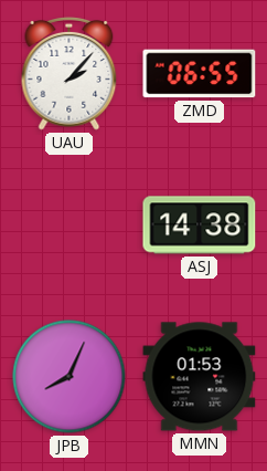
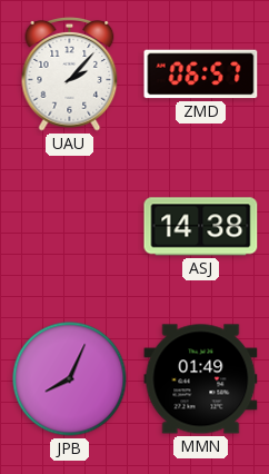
ZMD: 06:55 -> 06:57 (201, 75)
MMN: 01:53 -> 01:49 (201, 379)
